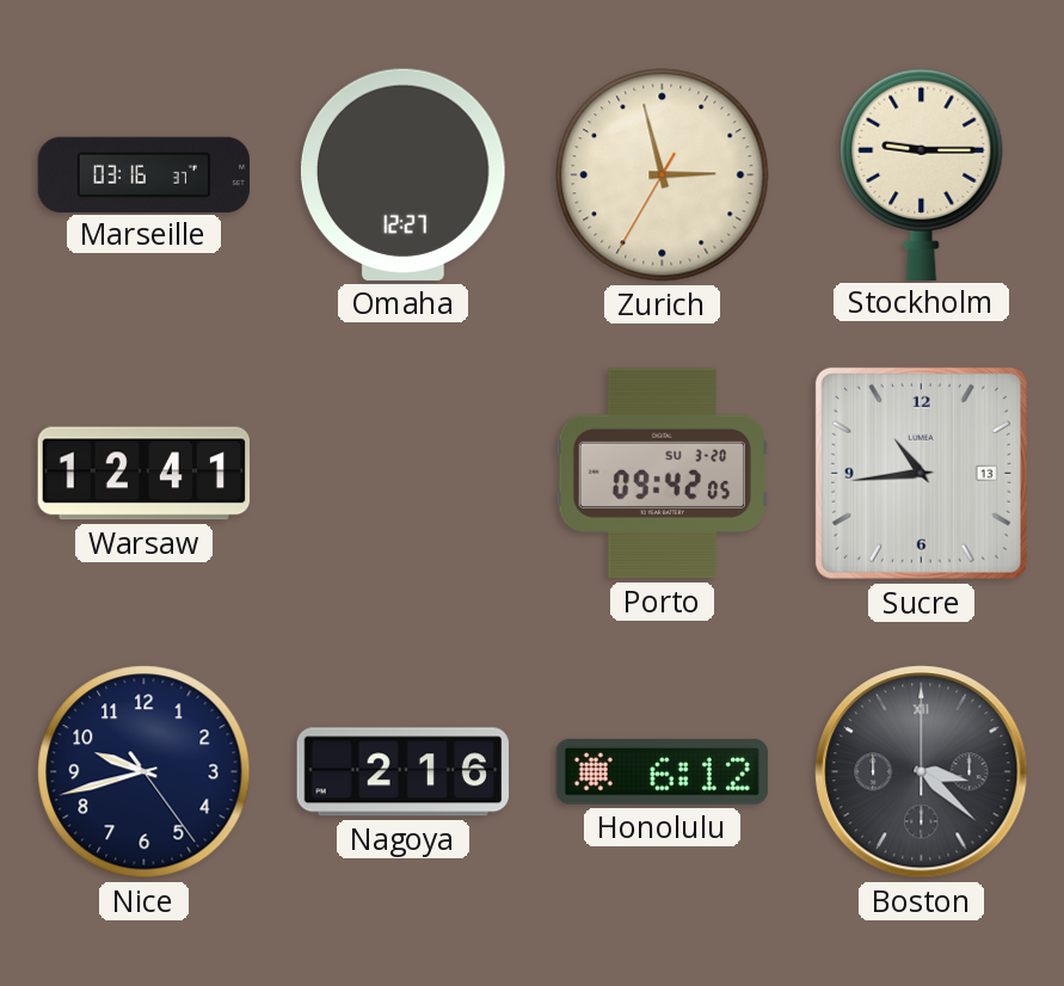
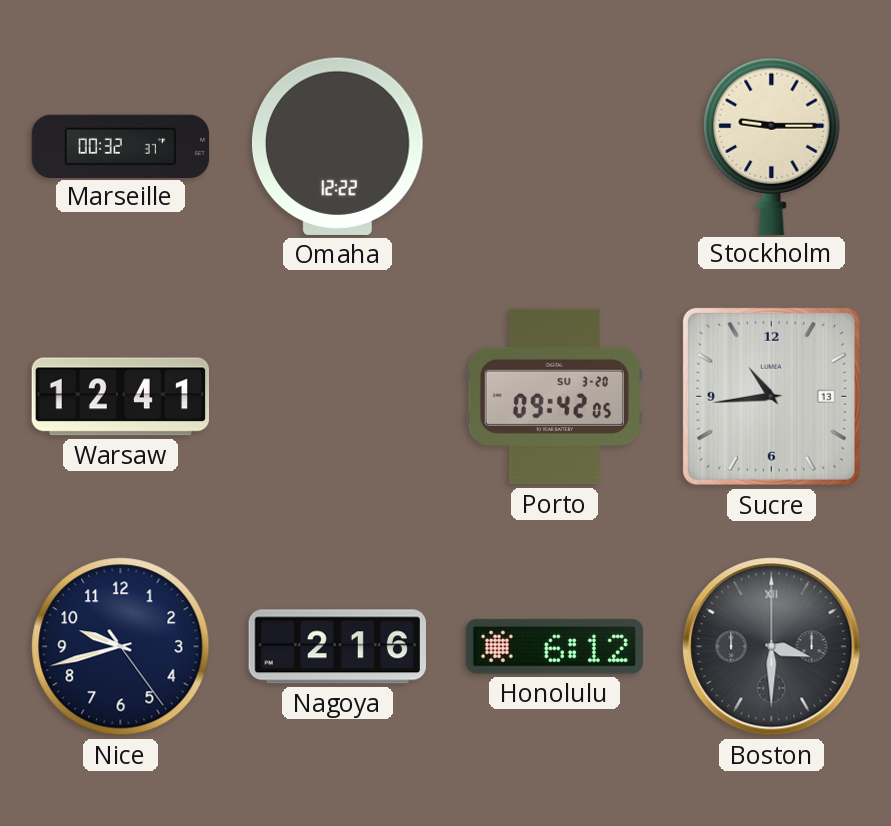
Marseille: 03:16 -> 00:32 (121, 146)
Omaha: 12:27 -> 12:22 (337, 146)
Zurich: 2:57 -> none (663, 175)
Boston: 3:22 -> 3:30 (772, 647)
